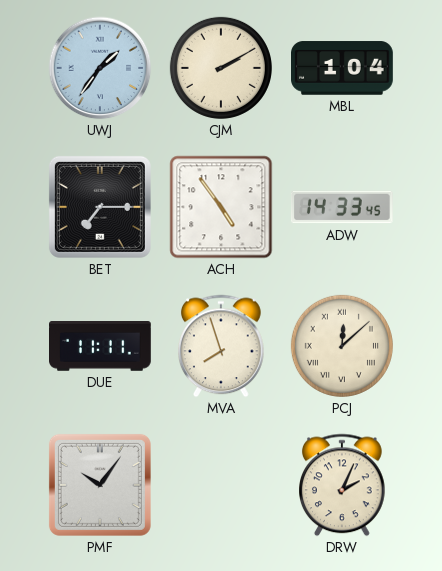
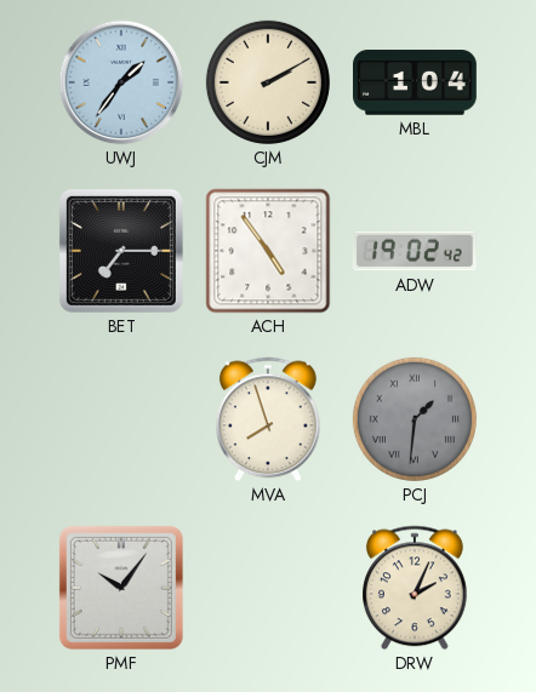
ADW: 14:33 -> 19:02 (415, 251)
DUE: 11:11 -> none (101, 347)
PCJ: 12:08 -> 1:31 (415, 419)
PCJ dial: cream -> grey (415, 419)
